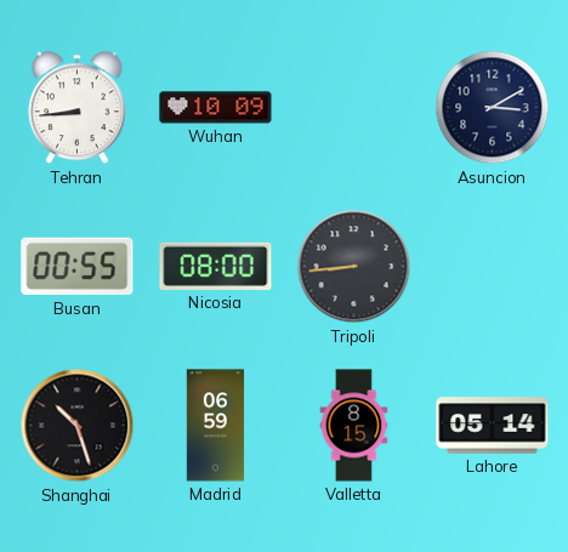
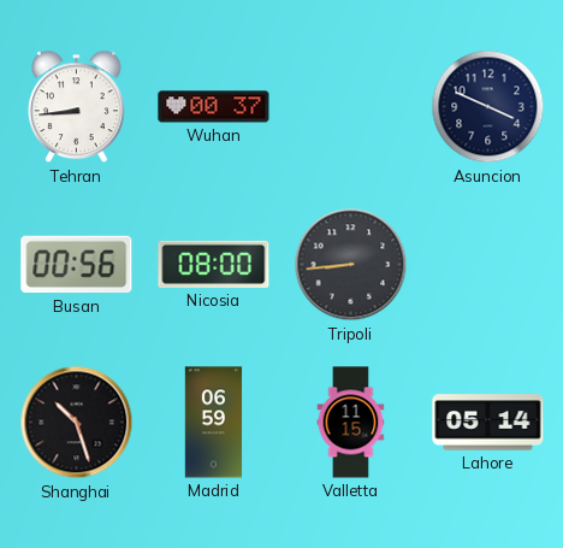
Wuhan: 10:09 -> 00:37 (214, 107)
Asuncion: 3:10 -> 3:49 (488, 107)
Busan: 00:55 -> 00:56 (77, 265)
Valletta: 8:15 -> 11:15 (351, 423)
